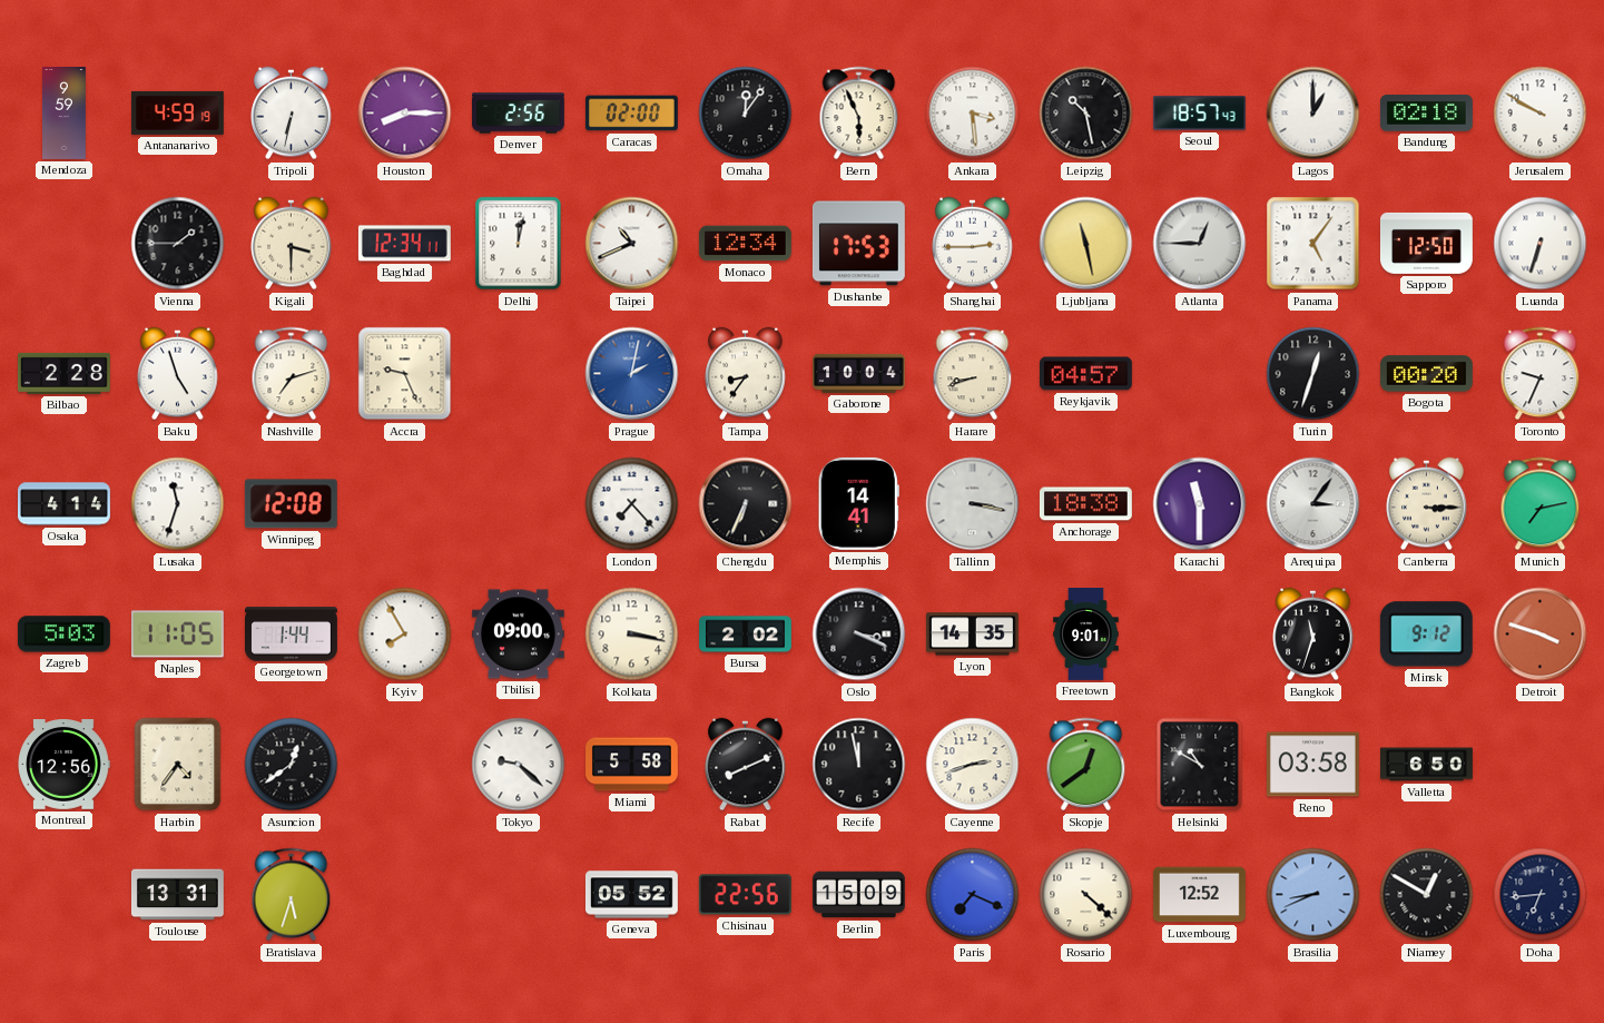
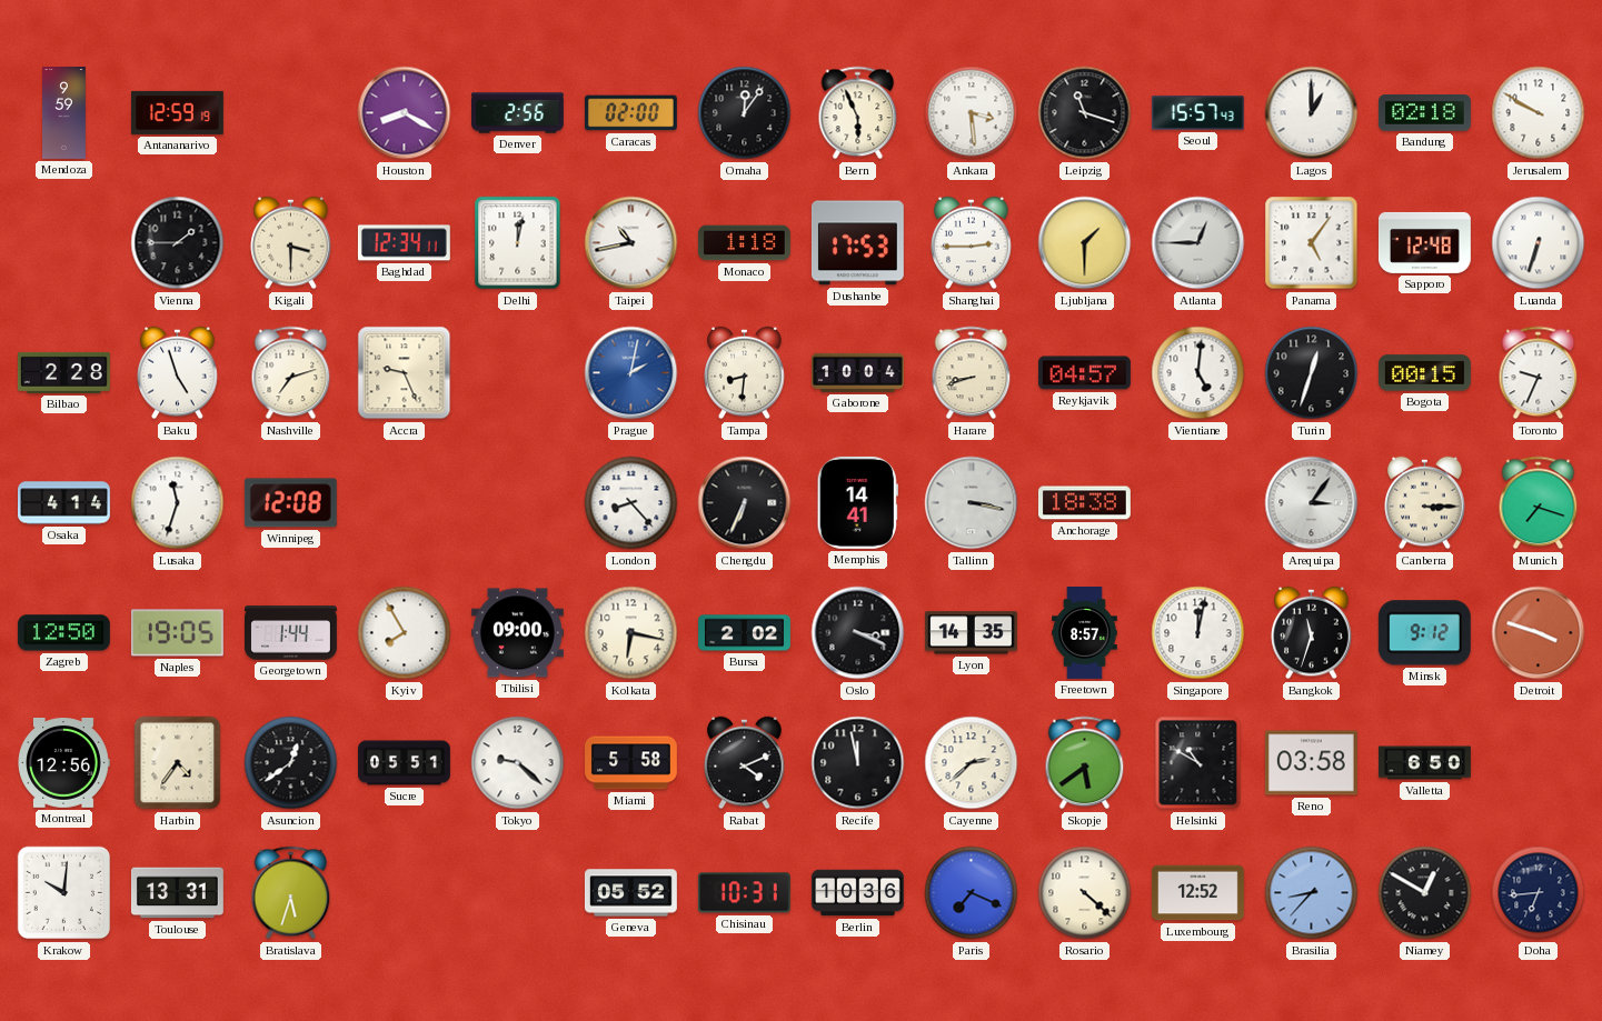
Antananarivo: 4:59 -> 12:59 (177, 112)
Tripoli: 6:32 -> none (292, 114)
Houston: 8:15 -> 8:20 (405, 113)
Leipzig: 10:28 -> 11:18 (1085, 113)
Seoul: 18:57 -> 15:57 (1197, 113)
Taipei: 10:41 -> 10:43 (631, 243)
Monaco: 12:34 -> 1:18 (744, 243)
Ljubljana: 11:28 -> 1:30 (1085, 243)
Sapporo: 12:50 -> 12:48 (1424, 242)
Tampa: 8:36 -> 8:31 (745, 373)
Vientiane: none -> 5:01 (1198, 373)
Bogota: 00:20 -> 00:15 (1424, 373)
London: 7:23 -> 8:23 (631, 503)
Karachi: 11:30 -> none (1200, 504)
Munich: 7:13 -> 7:18 (1539, 503)
Zagreb: 5:03 -> 12:50 (63, 633)
Naples: 11:05 -> 19:05 (177, 633)
Kolkata: 3:17 -> 6:17 (631, 633)
Freetown: 9:01 -> 8:57 (1085, 633)
Singapore: none -> 12:02 (1198, 633)
Sucre: none -> 05:51 (405, 763)
Rabat: 8:11 -> 4:11 (745, 763)
Cayenne: 2:42 -> 2:38 (972, 763)
Skopje: 12:39 -> 5:39 (1085, 763)
Krakow: none -> 10:01 (64, 893)
Chisinau: 22:56 -> 10:31 (744, 893)
Berlin: 15:09 -> 10:36 (858, 893)
Brasilia: 8:41 -> 8:37 (1312, 893)
